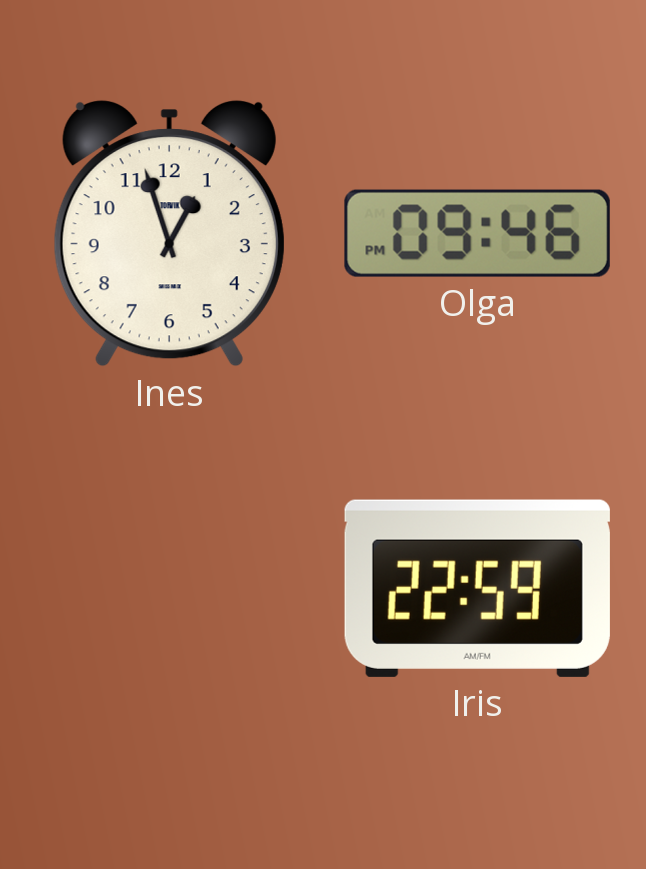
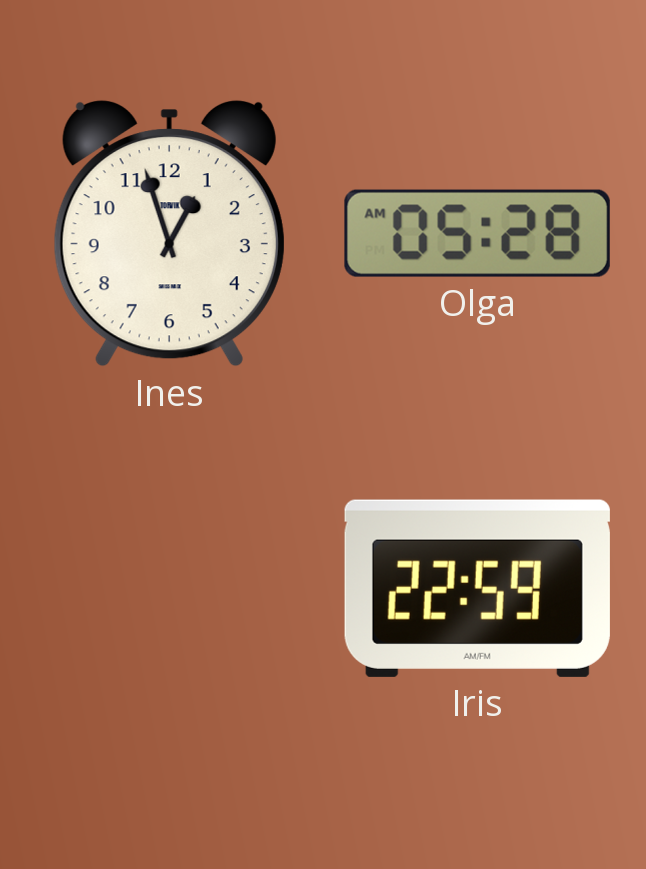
Olga: 09:46 -> 05:28 (477, 233)
